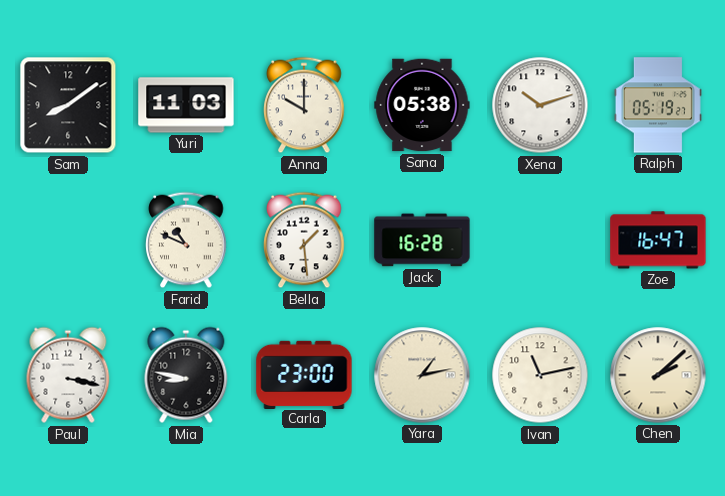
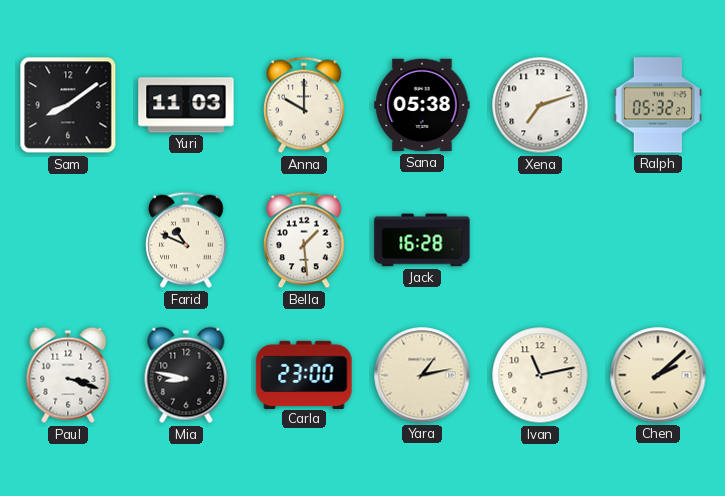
Xena: 10:12 -> 7:12 (540, 105)
Ralph: 05:19 -> 05:32 (658, 105)
Zoe: 16:47 -> none (658, 240)
Paul: 3:17 -> 3:18 (68, 375)
